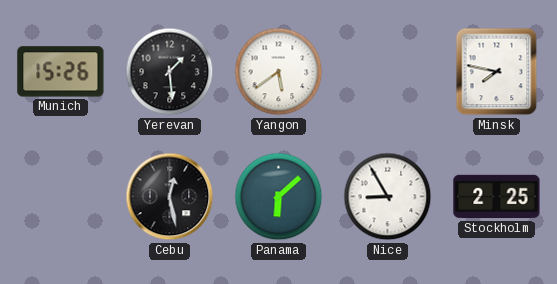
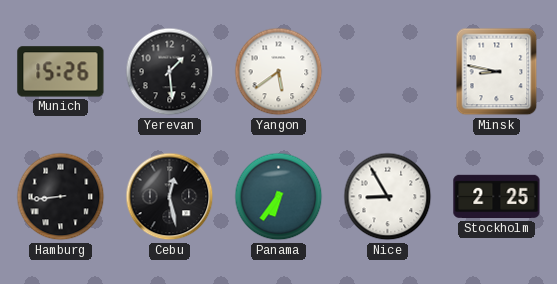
Minsk: 7:47 -> 8:47 (497, 72)
Hamburg: none -> 8:44 (61, 197)
Panama: 6:08 -> 6:36 (279, 197)
